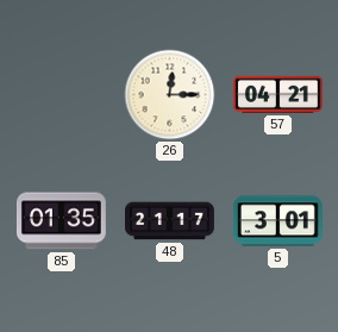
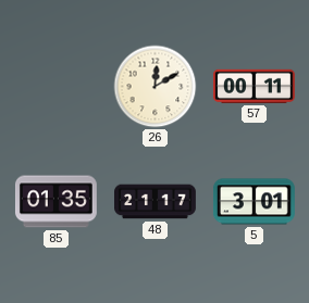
26: 12:15 -> 12:10 (156, 87)
57: 04:21 -> 00:11 (254, 86)
